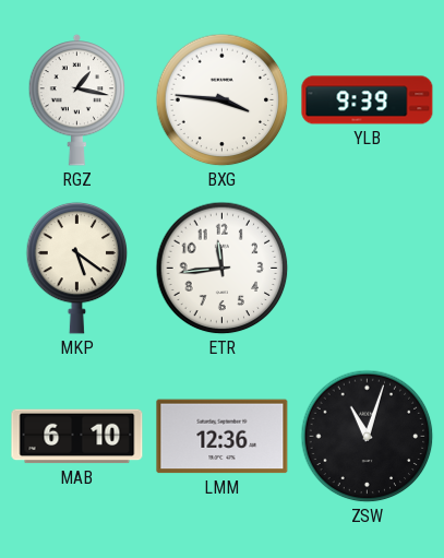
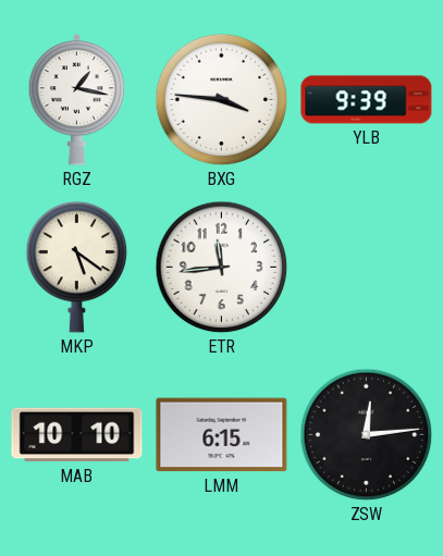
MAB: 6:10 -> 10:10 (77, 435)
LMM: 12:36 -> 6:15 (222, 435)
ZSW: 11:03 -> 12:14 (367, 435)
